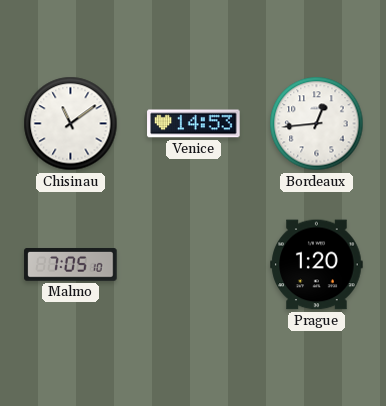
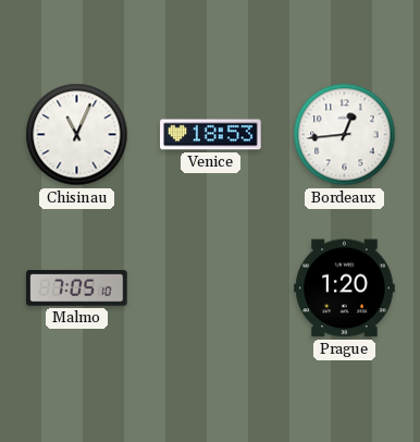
Chisinau: 11:09 -> 11:04 (77, 135)
Venice: 14:53 -> 18:53 (211, 135)
